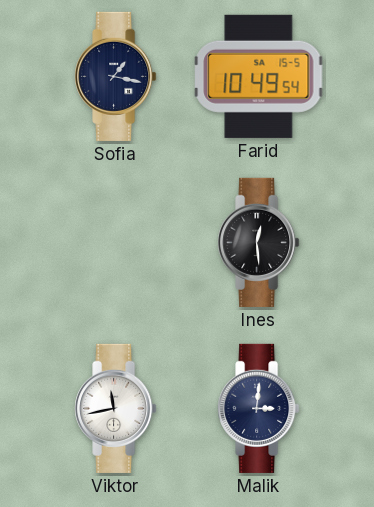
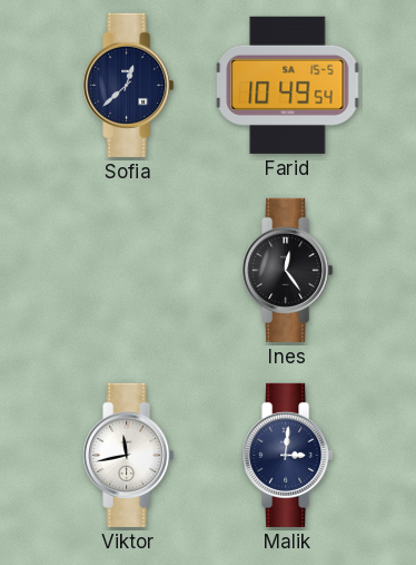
Sofia: 1:17 -> 12:38 (129, 85)
Ines: 12:29 -> 12:24 (288, 270)
